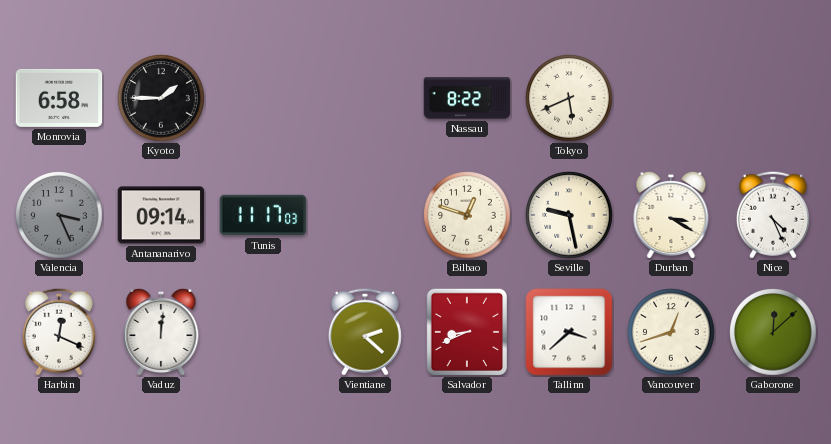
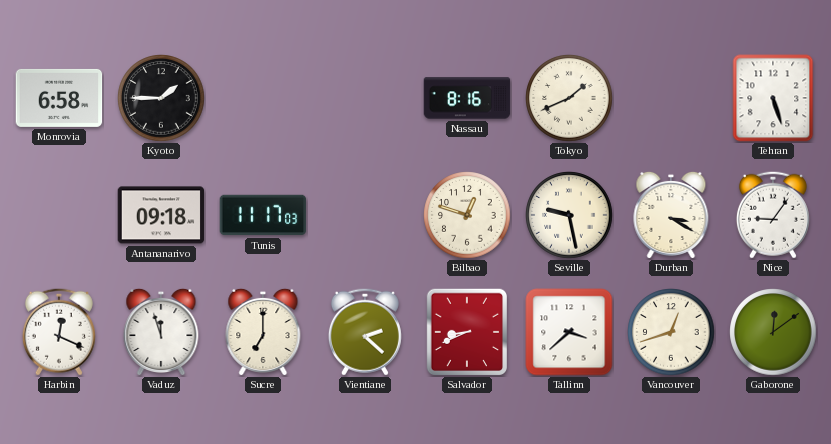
Nassau: 8:22 -> 8:16 (467, 98)
Tokyo: 5:41 -> 1:41 (569, 98)
Tehran: none -> 5:27 (773, 98)
Valencia: 3:26 -> none (59, 215)
Antananarivo: 09:14 -> 09:18 (161, 215)
Nice: 4:26 -> 9:06 (773, 215)
Vaduz: 12:01 -> 11:57 (161, 331)
Sucre: none -> 7:00 (263, 331)
Gaborone: 12:08 -> 12:09 (773, 332)
